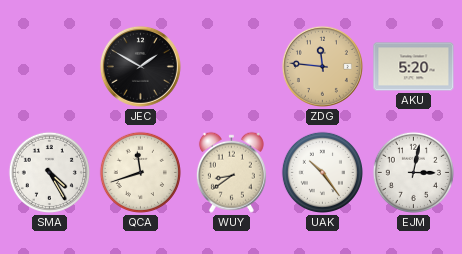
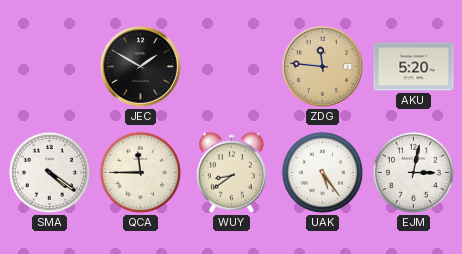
SMA: 4:25 -> 4:21 (49, 172)
QCA: 11:42 -> 11:45 (140, 172)
UAK: 10:24 -> 5:24 (322, 172)
